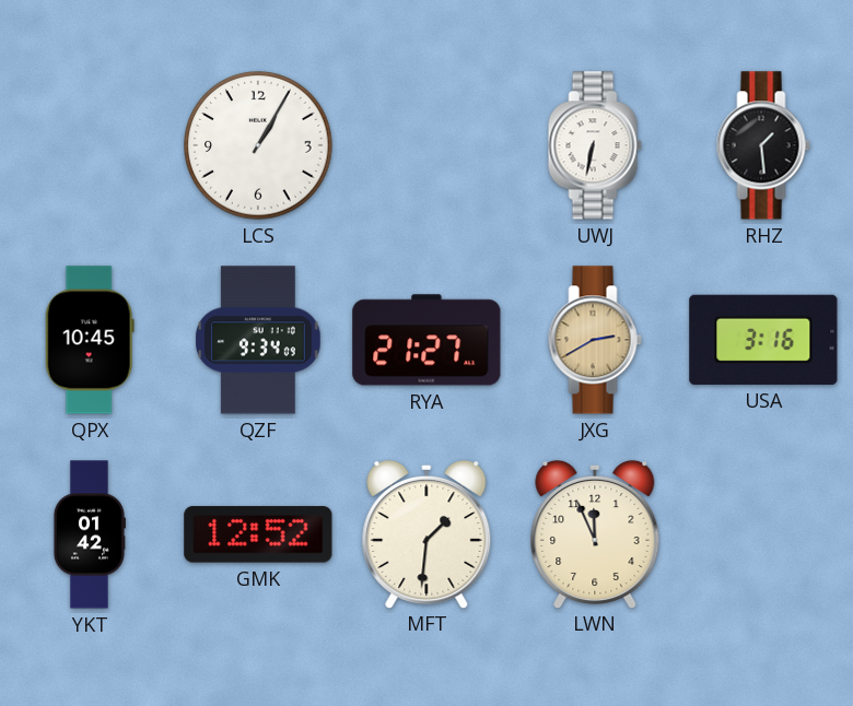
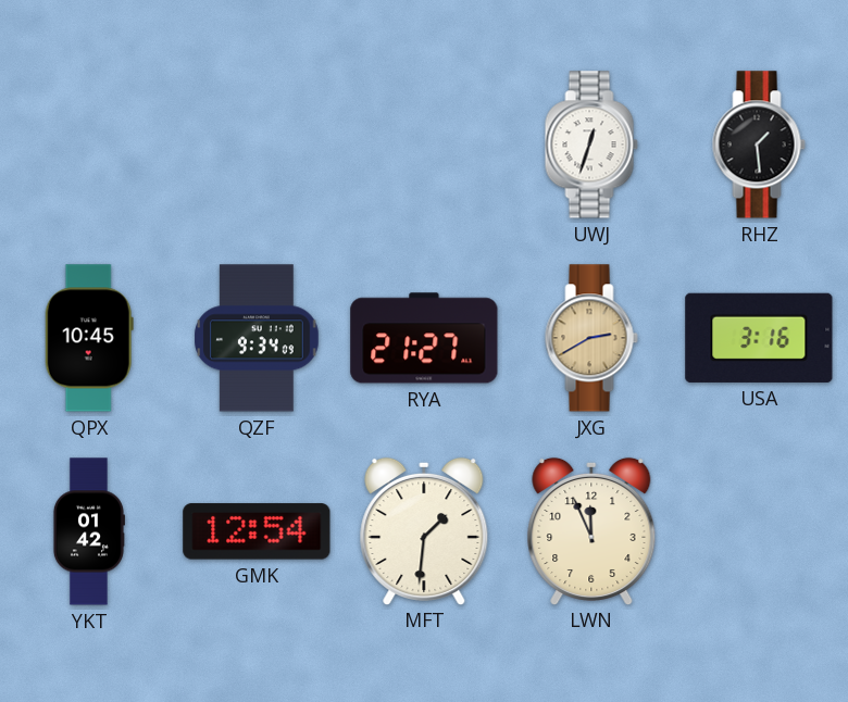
LCS: 1:05 -> none (258, 145)
UWJ: 6:32 -> 12:33 (591, 145)
GMK: 12:52 -> 12:54 (257, 531)
